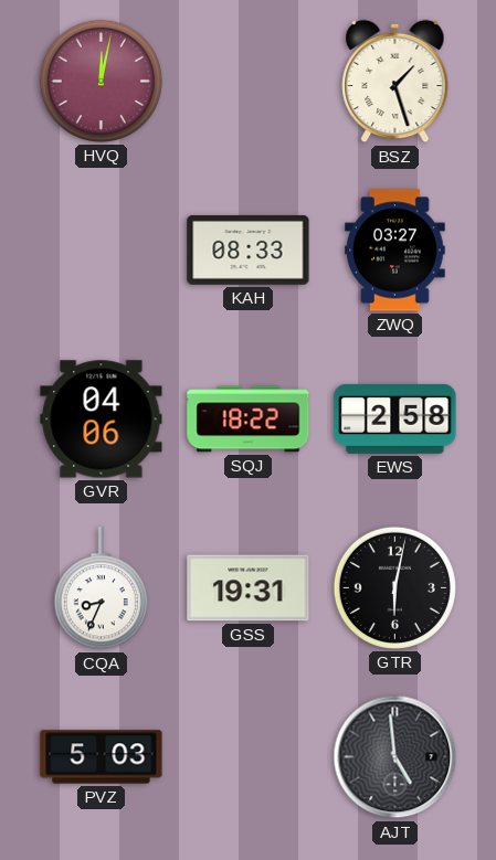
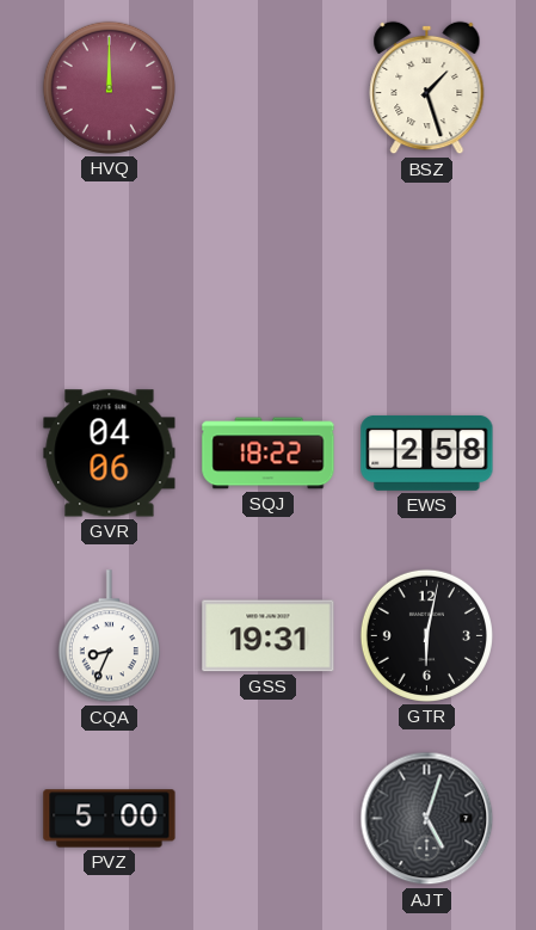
HVQ: 12:02 -> 12:00 (109, 87)
KAH: 08:33 -> none (249, 249)
ZWQ: 03:27 -> none (395, 251)
PVZ: 5:03 -> 5:00 (110, 819)
AJT: 4:59 -> 5:03 (427, 819)
